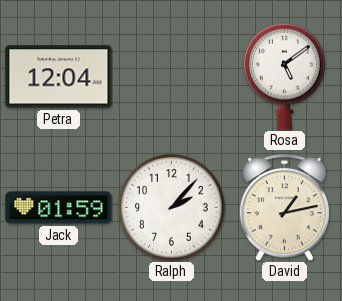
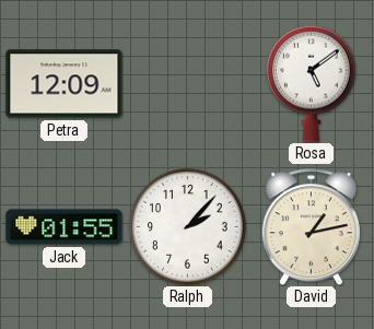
Petra: 12:04 -> 12:09 (65, 84)
Jack: 01:59 -> 01:55 (65, 227)
